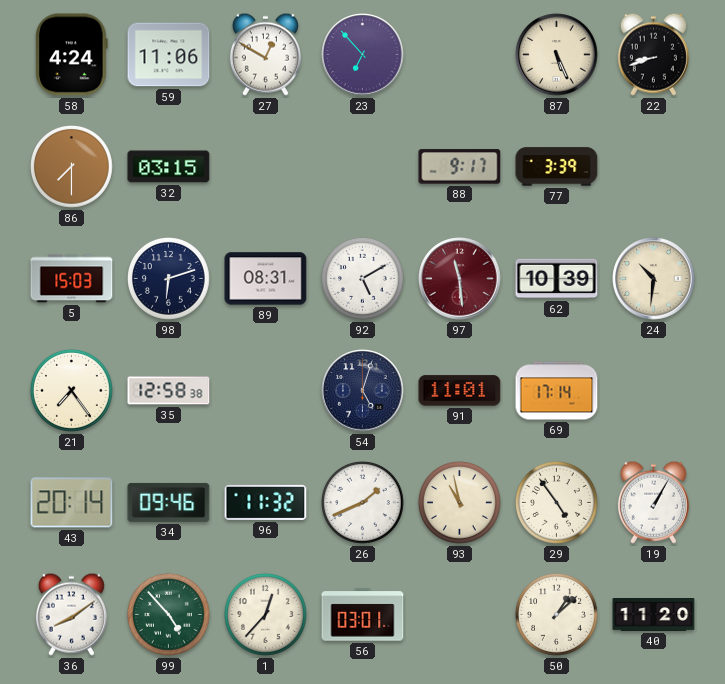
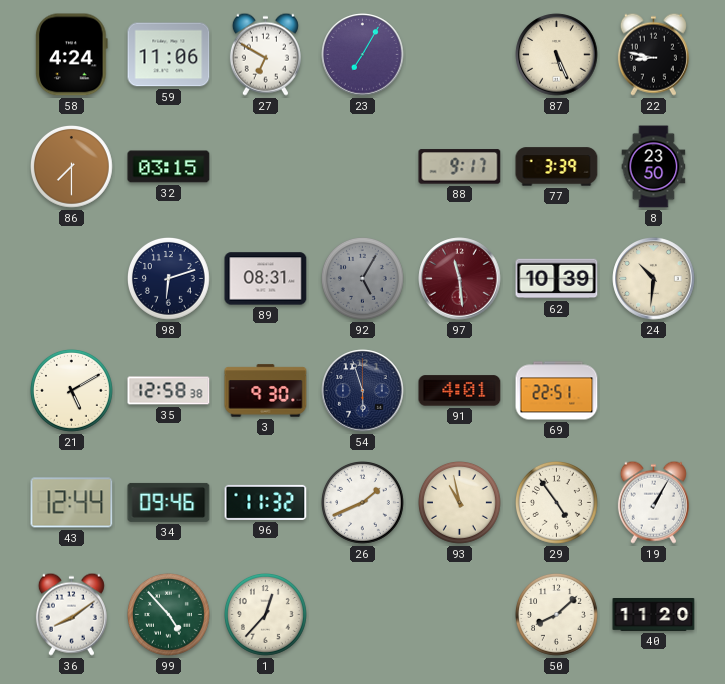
27: 12:50 -> 6:50 (265, 54)
23: 6:53 -> 7:05 (363, 55)
22: 8:42 -> 8:47 (653, 54)
8: none -> 23:50 (654, 167)
5: 15:03 -> none (72, 279)
92: 5:10 -> 5:05 (363, 279)
92 dial: white -> grey (363, 279)
21: 7:24 -> 5:10 (72, 391)
3: none -> 9:30 (266, 391)
54: 5:03 -> 5:57 (363, 391)
91: 11:01 -> 4:01 (460, 391)
69: 17:14 -> 22:51 (557, 391)
43: 20:14 -> 12:44 (72, 503)
56: 03:01 -> none (363, 615)
50: 1:08 -> 8:08 (557, 615)
